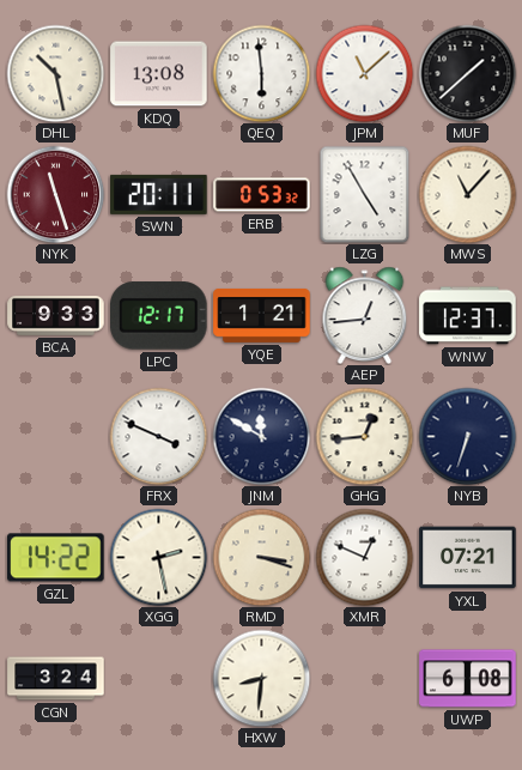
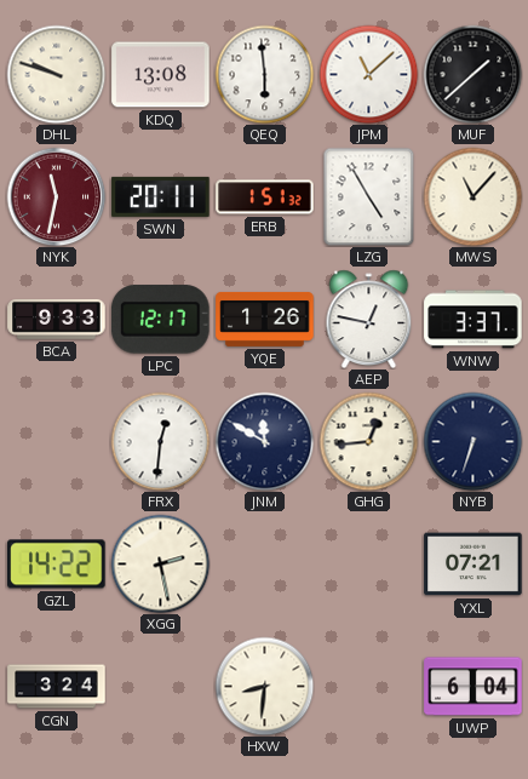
DHL: 10:28 -> 9:48 (56, 74)
NYK: 11:27 -> 11:32 (56, 196)
ERB: 0:53 -> 1:51 (265, 197)
YQE: 1:21 -> 1:26 (265, 319)
AEP: 12:44 -> 12:47 (369, 319)
WNW: 12:37 -> 3:37 (474, 320)
FRX: 3:49 -> 12:31 (160, 441)
RMD: 3:18 -> none (261, 557)
XMR: 12:49 -> none (364, 557)
UWP: 6:08 -> 6:04 (474, 687)
